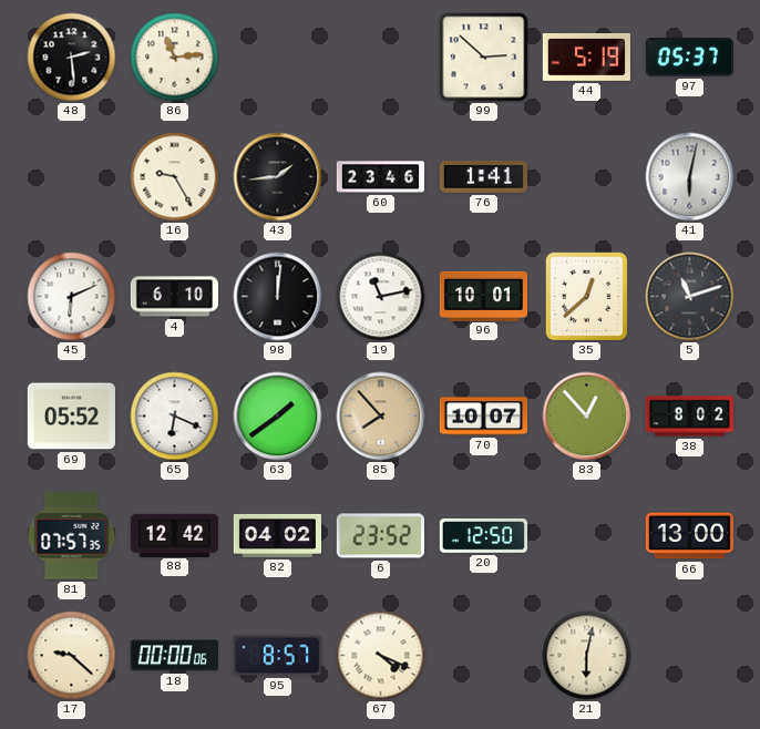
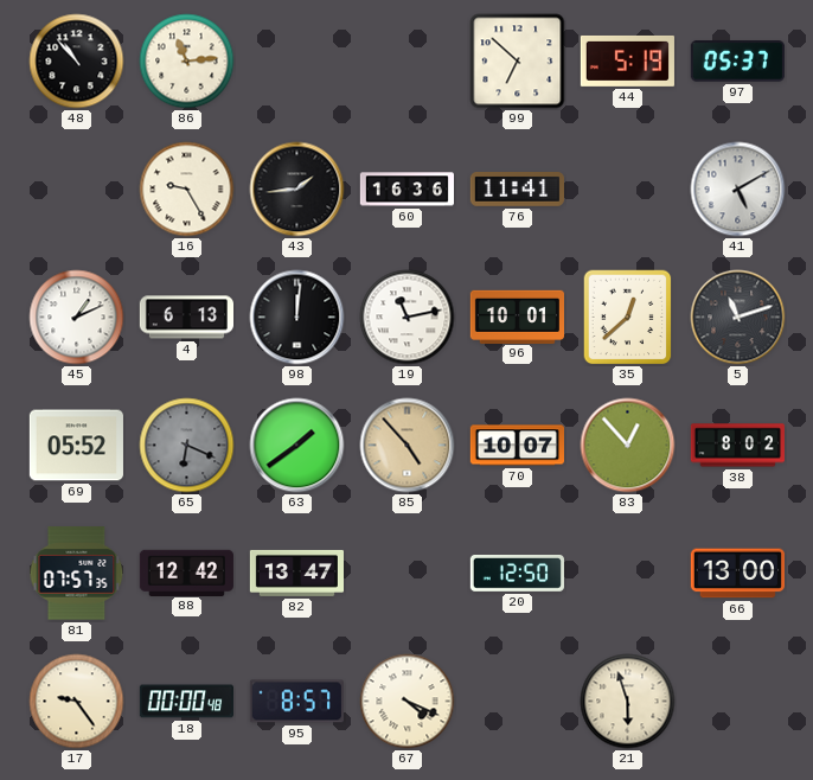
48: 2:29 -> 10:53 (77, 62)
99: 2:52 -> 6:52 (518, 62)
60: 23:46 -> 16:36 (406, 190)
76: 1:41 -> 11:41 (517, 190)
41: 6:02 -> 5:10 (738, 190)
45: 6:11 -> 1:11 (77, 318)
4: 6:10 -> 6:13 (186, 318)
65 dial: white -> grey (187, 446)
85: 7:53 -> 4:53 (408, 446)
82: 04:02 -> 13:47 (296, 573)
6: 23:52 -> none (380, 536)
17: 9:22 -> 9:24 (77, 702)
18: 00:00:06 -> 00:00:48 (186, 702)
21: 6:02 -> 5:57 (628, 702)
